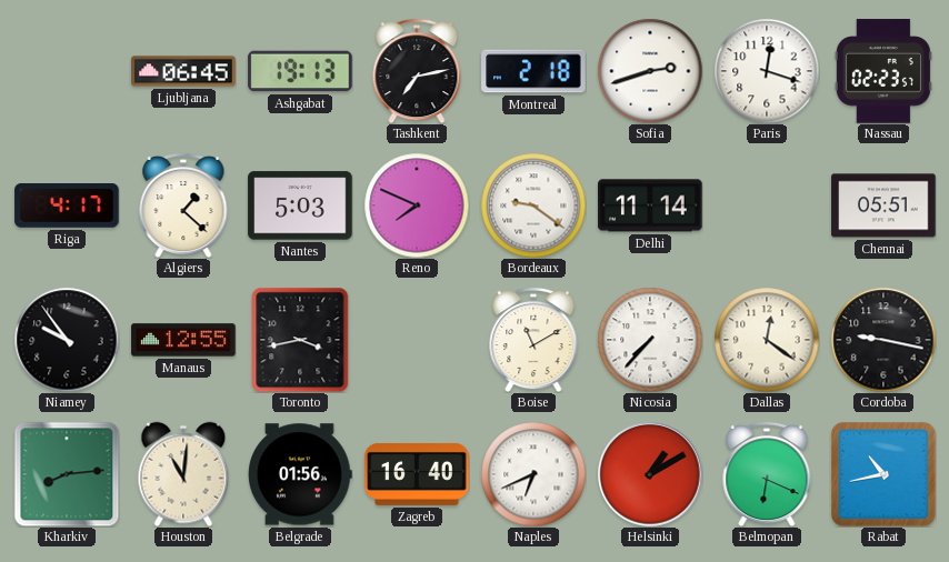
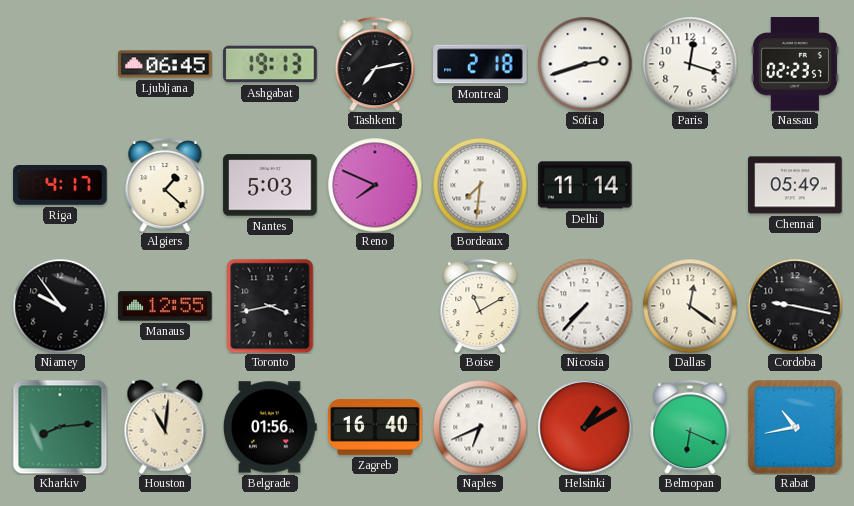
Bordeaux: 9:21 -> 7:31 (480, 185)
Chennai: 05:51 -> 05:49 (795, 185)
